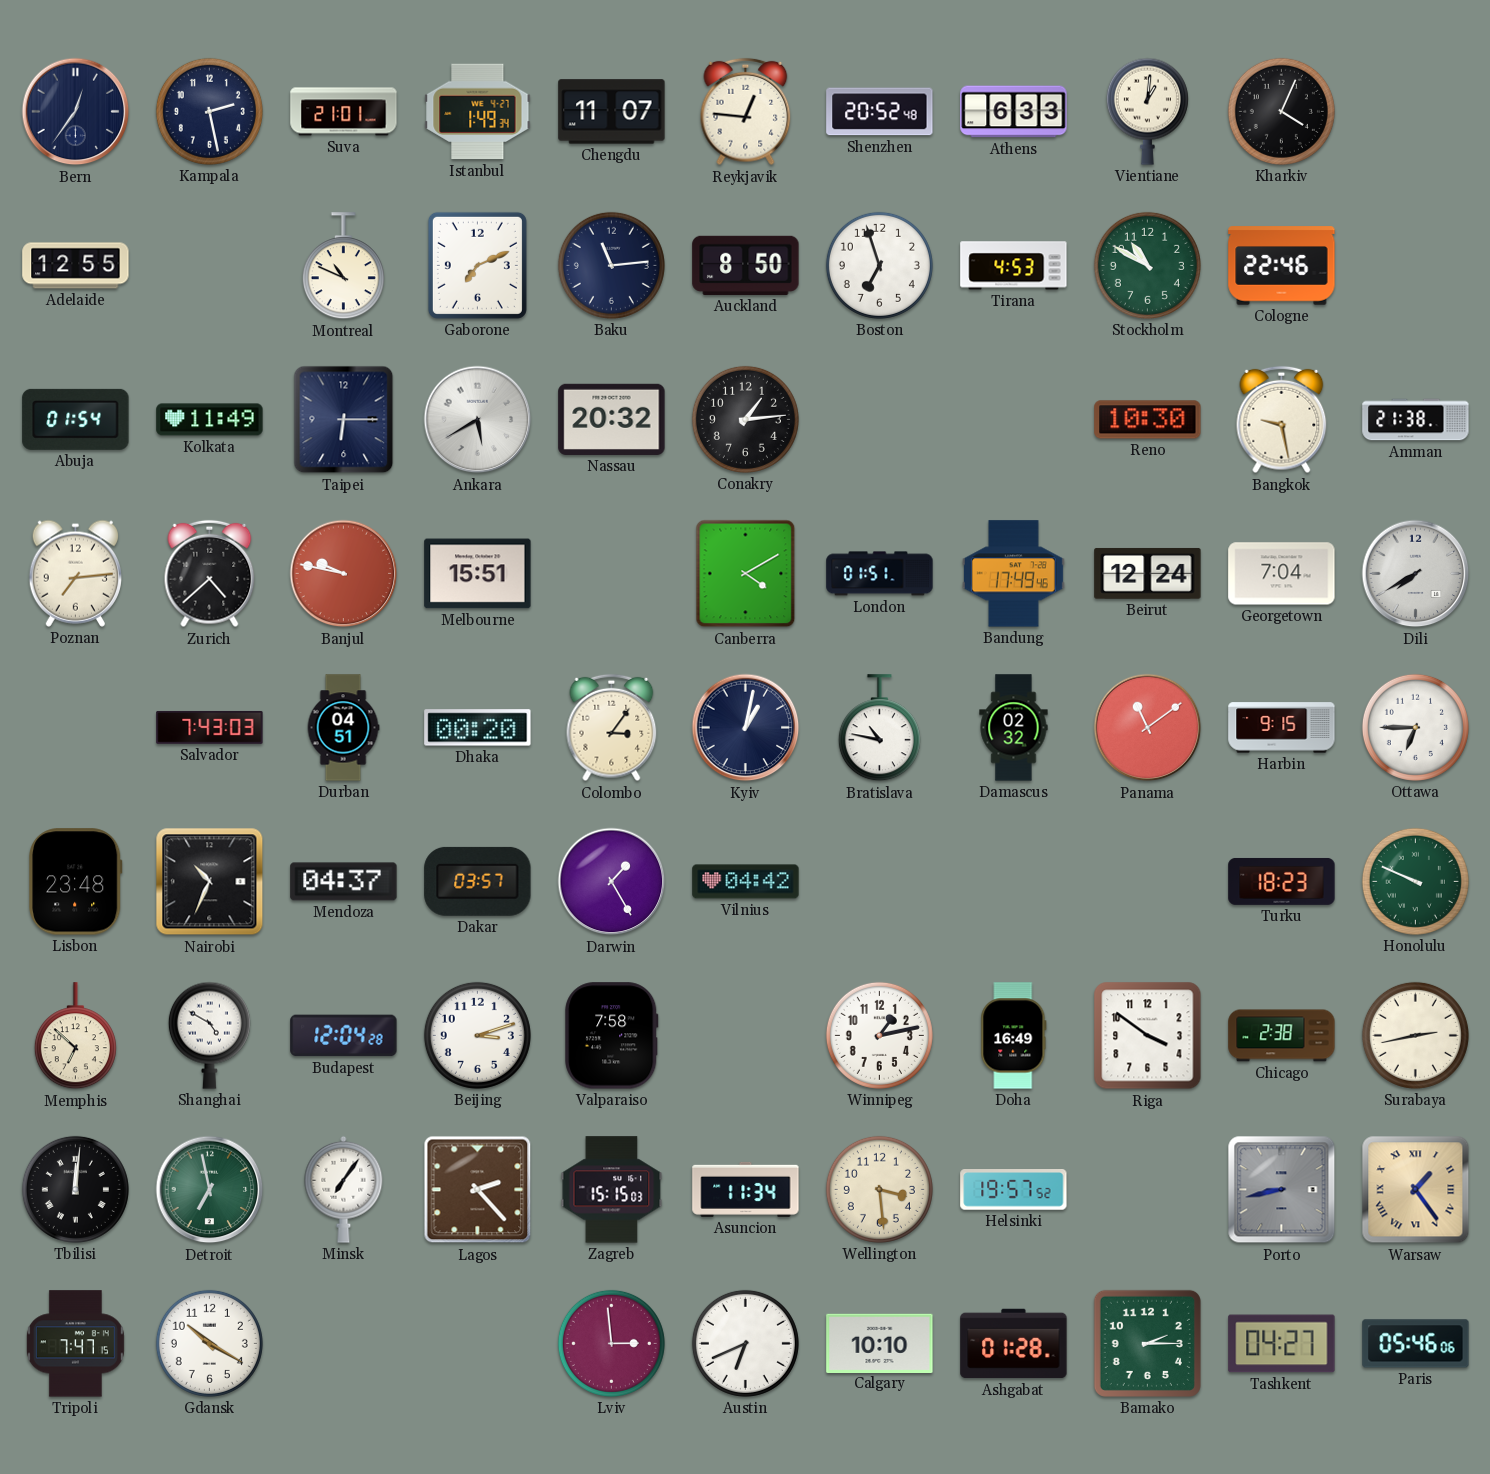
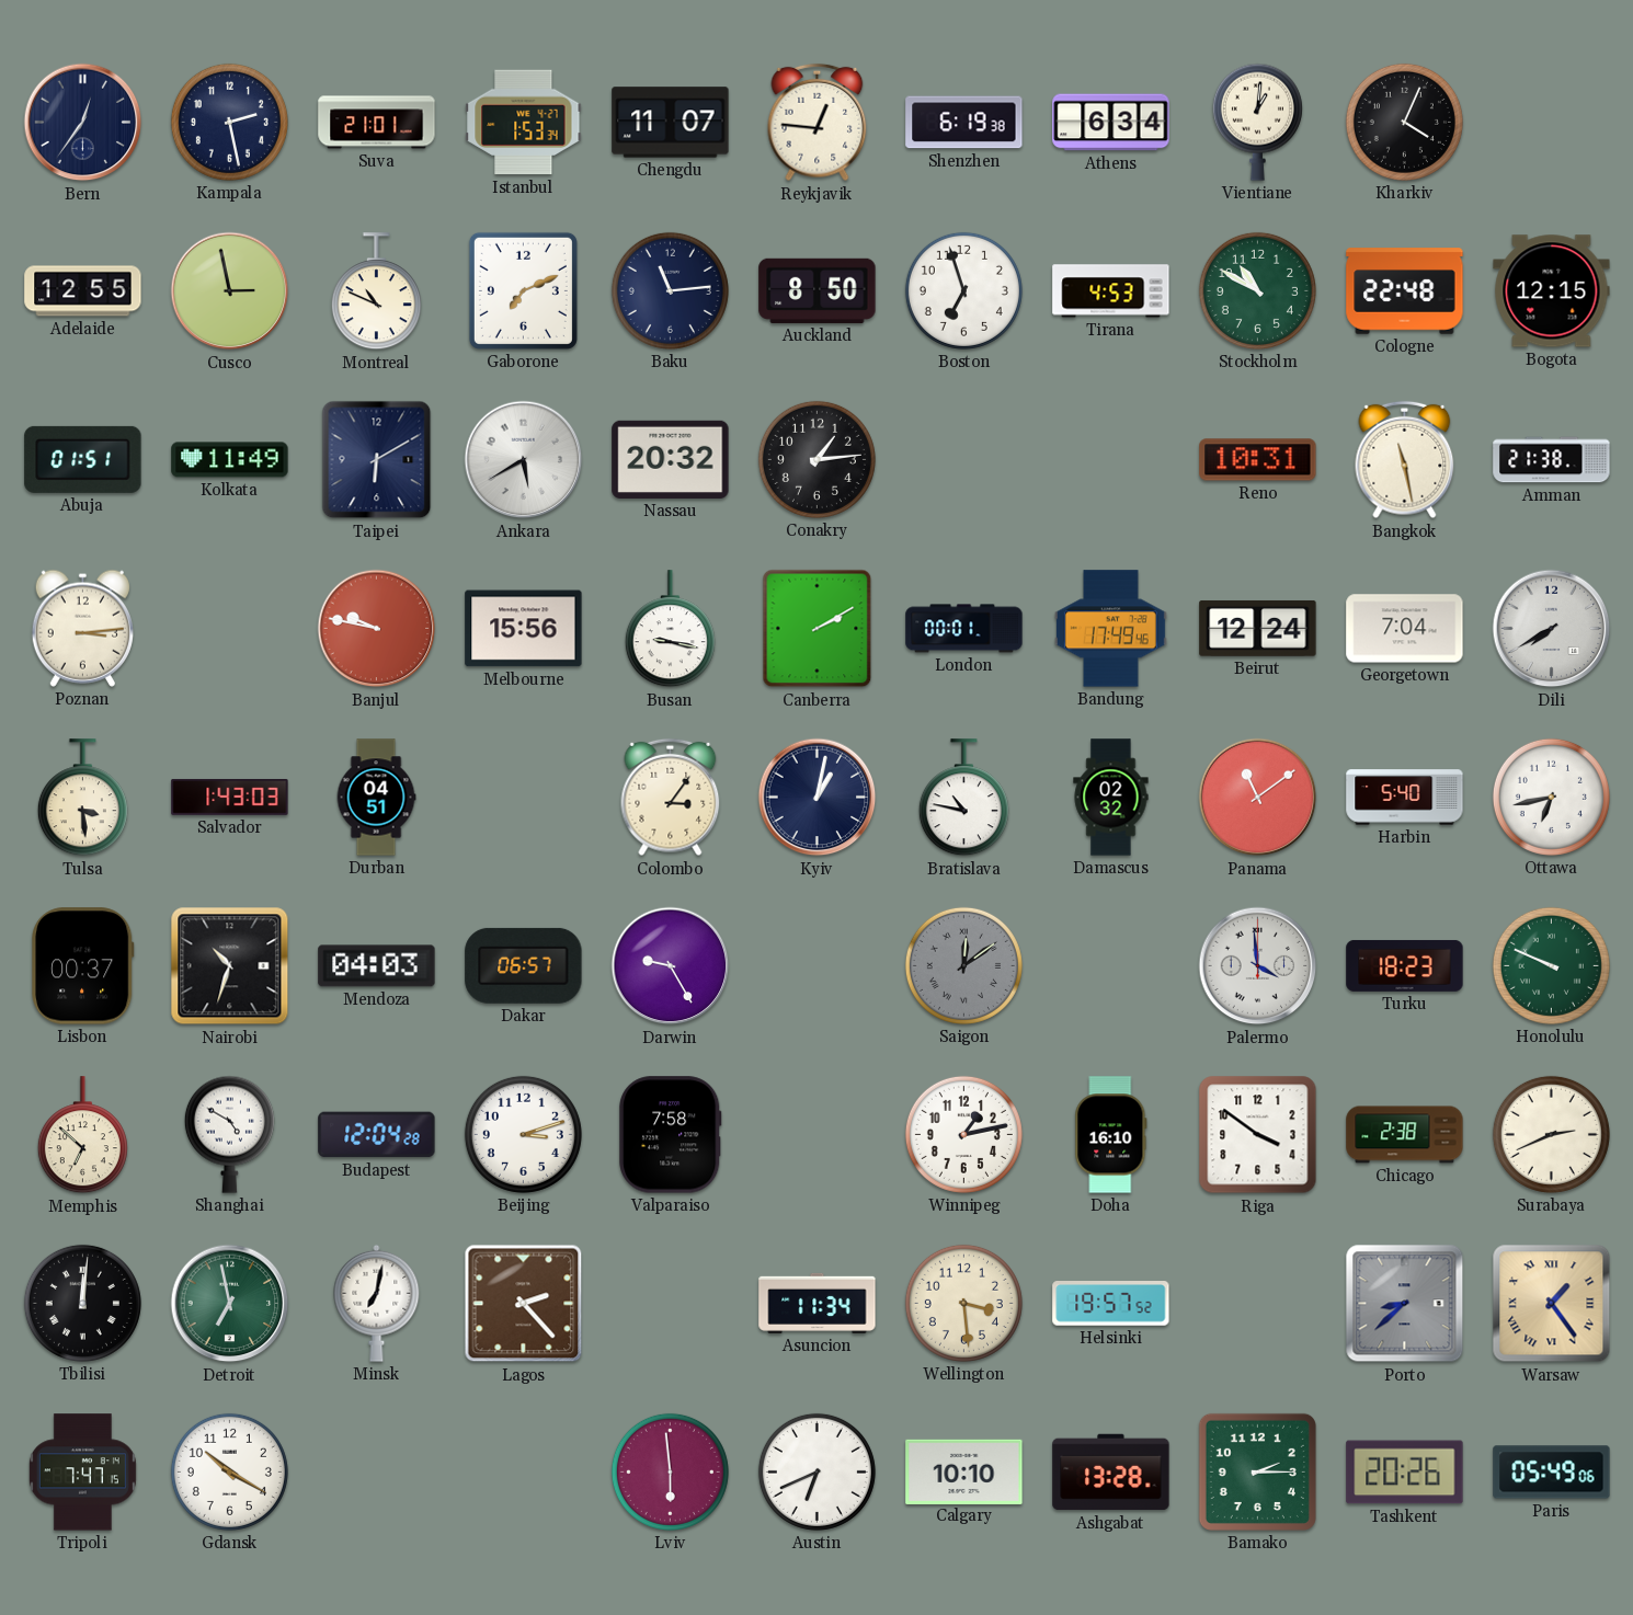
Istanbul: 1:49 -> 1:53 (524, 123)
Shenzhen: 20:52 -> 6:19 (964, 123)
Athens: 6:33 -> 6:34 (1111, 123)
Cusco: none -> 2:58 (230, 291)
Cologne: 22:46 -> 22:48 (1405, 291)
Bogota: none -> 12:15 (1552, 291)
Abuja: 01:54 -> 01:51 (83, 459)
Taipei: 6:15 -> 6:10 (377, 460)
Reno: 10:30 -> 10:31 (1258, 460)
Bangkok: 9:28 -> 11:28 (1405, 460)
Poznan: 7:14 -> 3:14 (82, 628)
Zurich: 4:38 -> none (210, 574)
Melbourne: 15:51 -> 15:56 (524, 629)
Busan: none -> 9:17 (670, 629)
Canberra: 4:10 -> 2:10 (818, 629)
London: 01:51 -> 00:01 (964, 629)
Tulsa: none -> 3:29 (82, 798)
Salvador: 7:43 -> 1:43 (230, 797)
Dhaka: 00:20 -> none (478, 728)
Harbin: 9:15 -> 5:40 (1405, 798)
Ottawa: 6:45 -> 6:43 (1551, 797)
Lisbon: 23:48 -> 00:37 (83, 966)
Nairobi: 10:34 -> 10:33 (230, 966)
Mendoza: 04:37 -> 04:03 (377, 966)
Dakar: 03:57 -> 06:57 (524, 965)
Darwin: 1:25 -> 9:25 (671, 966)
Vilnius: 04:42 -> none (746, 882)
Saigon: none -> 12:09 (963, 965)
Palermo: none -> 3:59 (1258, 966)
Doha: 16:49 -> 16:10 (1111, 1135)
Surabaya: 2:43 -> 2:41 (1551, 1134)
Minsk: 7:06 -> 7:02 (377, 1303)
Zagreb: 15:15 -> none (612, 1190)
Porto: 8:43 -> 8:38 (1405, 1304)
Lviv: 2:59 -> 5:59 (670, 1471)
Ashgabat: 01:28 -> 13:28 (1111, 1473)
Tashkent: 04:27 -> 20:26 (1405, 1473)
Paris: 05:46 -> 05:49 (1552, 1473)
